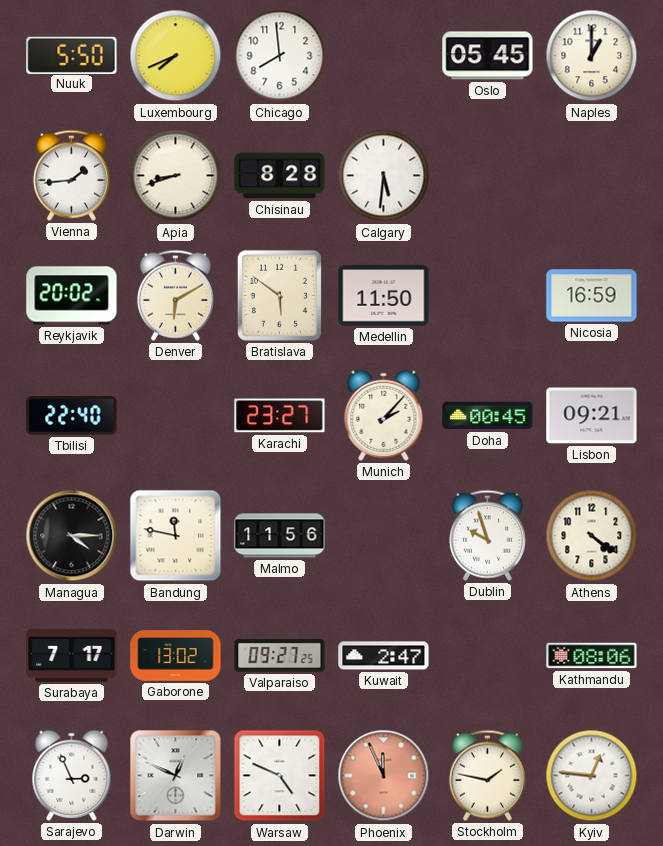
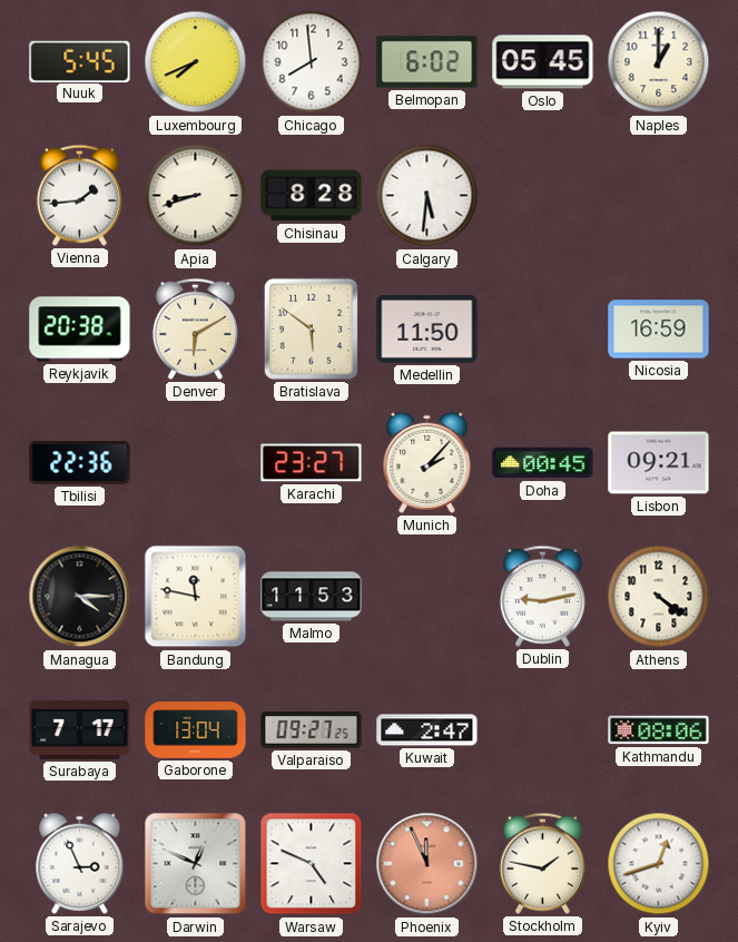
Nuuk: 5:50 -> 5:45 (80, 61)
Belmopan: none -> 6:02 (427, 62)
Reykjavik: 20:02 -> 20:38 (80, 330)
Tbilisi: 22:40 -> 22:36 (80, 463)
Malmo: 11:56 -> 11:53 (312, 597)
Dublin: 9:57 -> 9:13 (542, 596)
Gaborone: 13:02 -> 13:04 (196, 730)
Kyiv: 12:46 -> 12:42 (659, 864)
